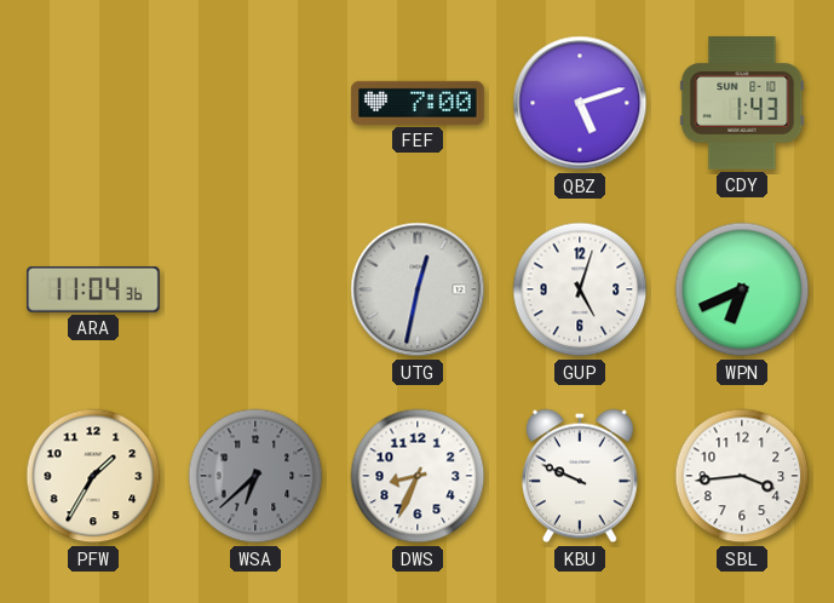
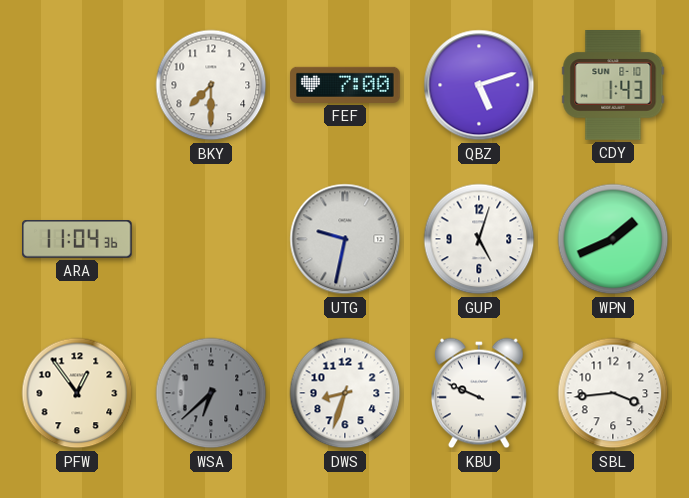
BKY: none -> 7:30 (211, 85)
UTG: 12:32 -> 9:32 (345, 239)
WPN: 6:41 -> 1:41 (613, 239)
PFW: 1:35 -> 12:54 (77, 393)
DWS: 8:34 -> 8:33 (345, 393)
